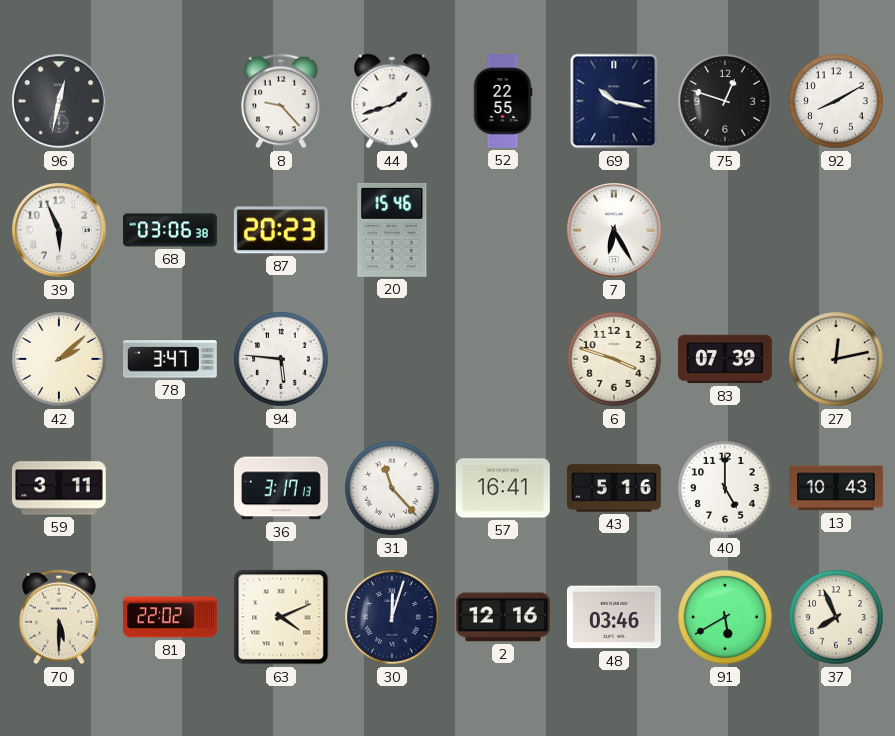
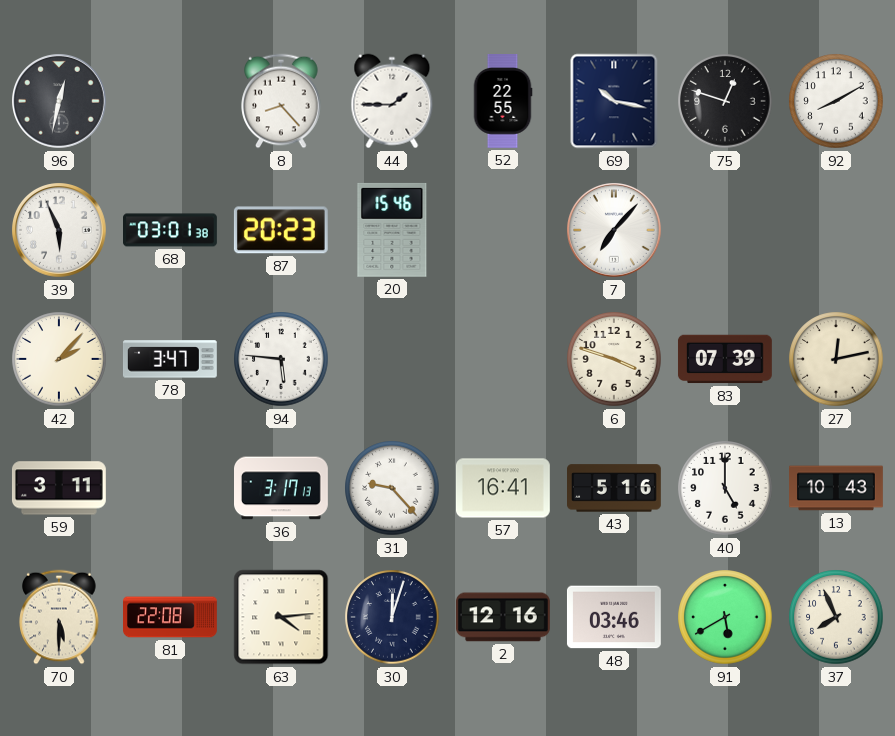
8: 9:23 -> 8:23 (281, 101)
44: 1:42 -> 1:45 (392, 101)
68: 03:06 -> 03:01 (171, 230)
7: 6:25 -> 7:07 (615, 231)
42: 2:08 -> 2:07 (59, 359)
31: 11:23 -> 9:23 (392, 488)
81: 22:02 -> 22:08 (171, 617)
63: 4:11 -> 4:14 (281, 617)
